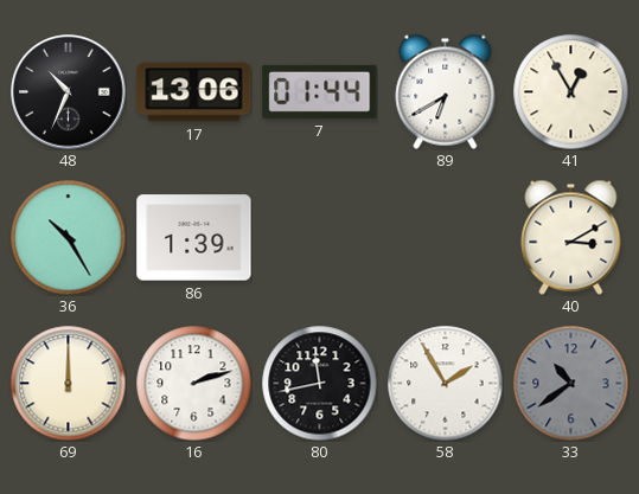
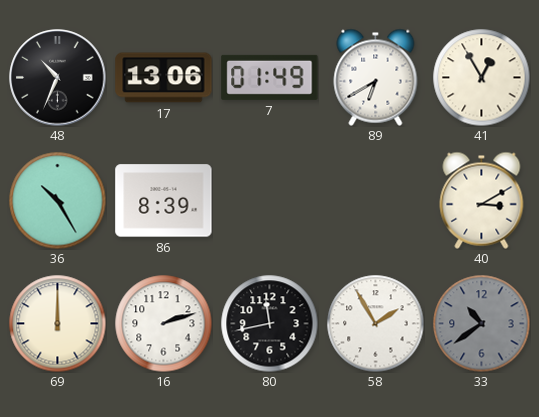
7: 01:44 -> 01:49 (270, 77)
86: 1:39 -> 8:39 (164, 201)
